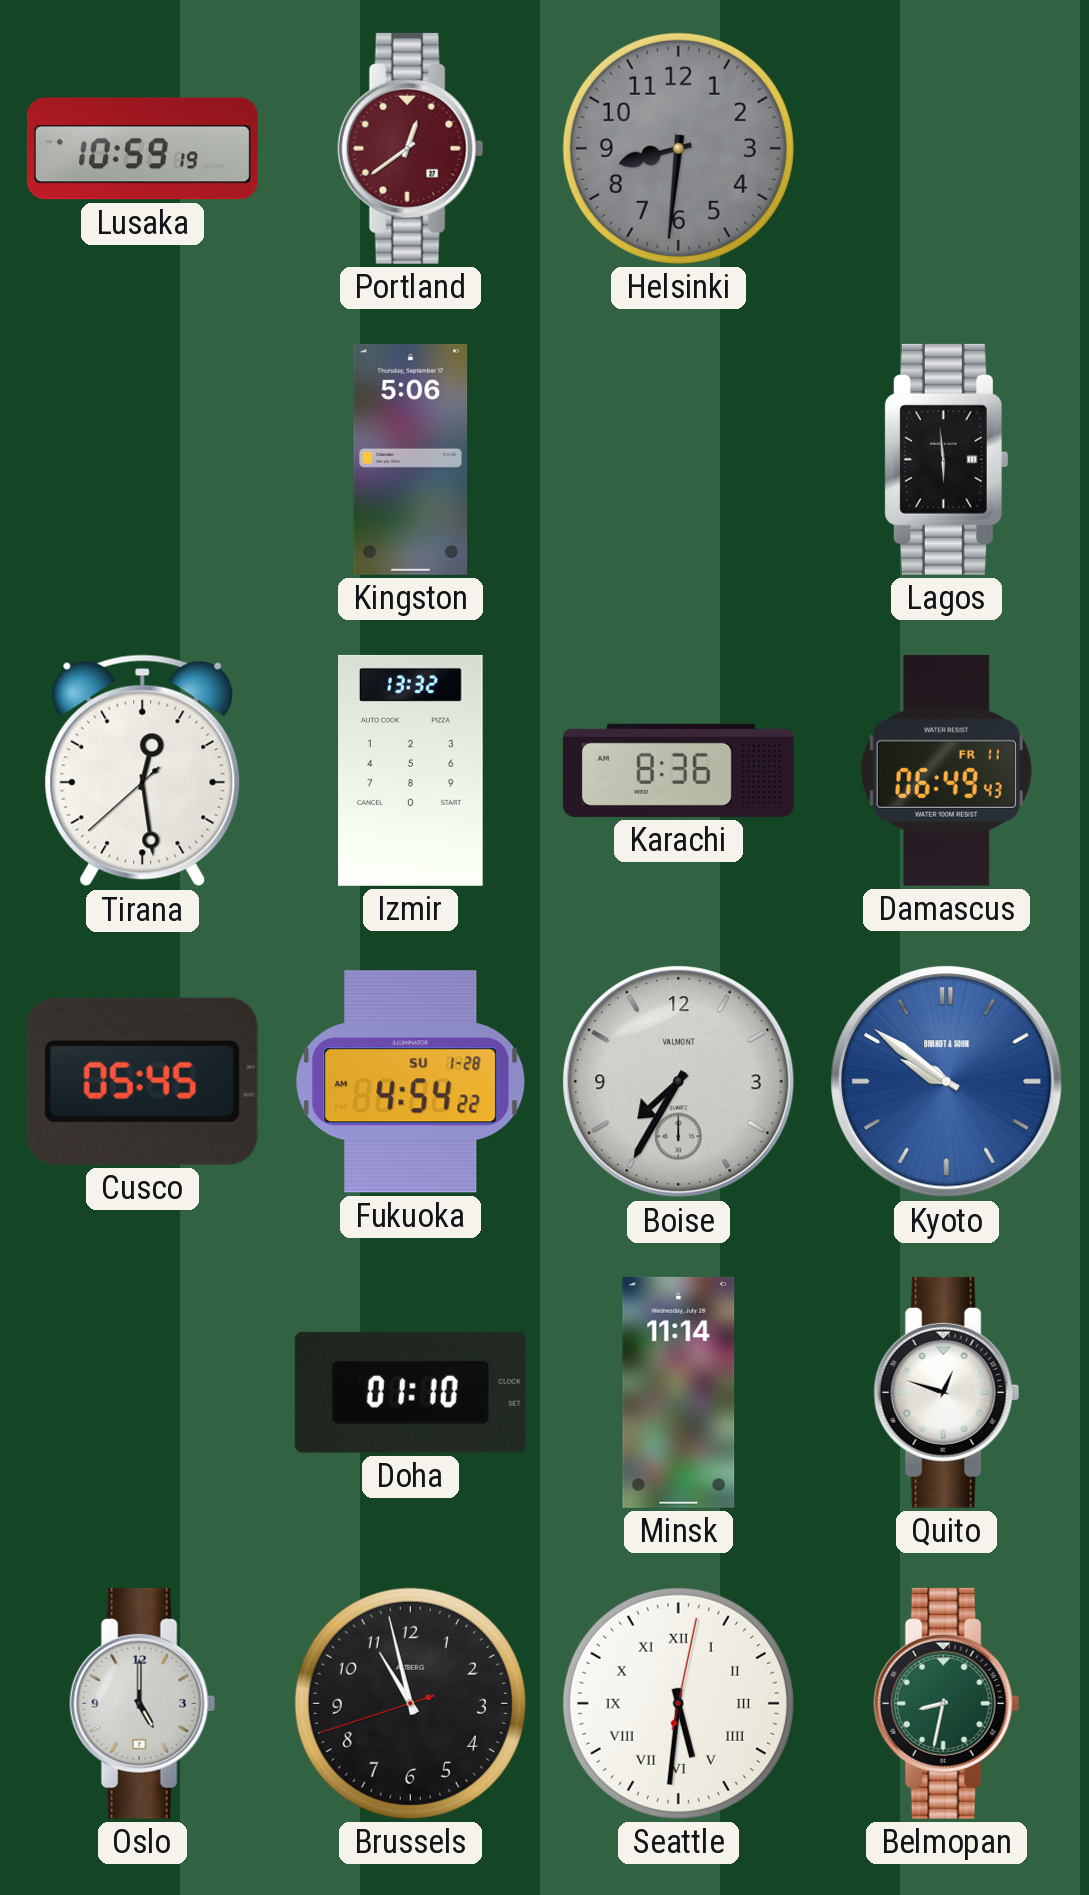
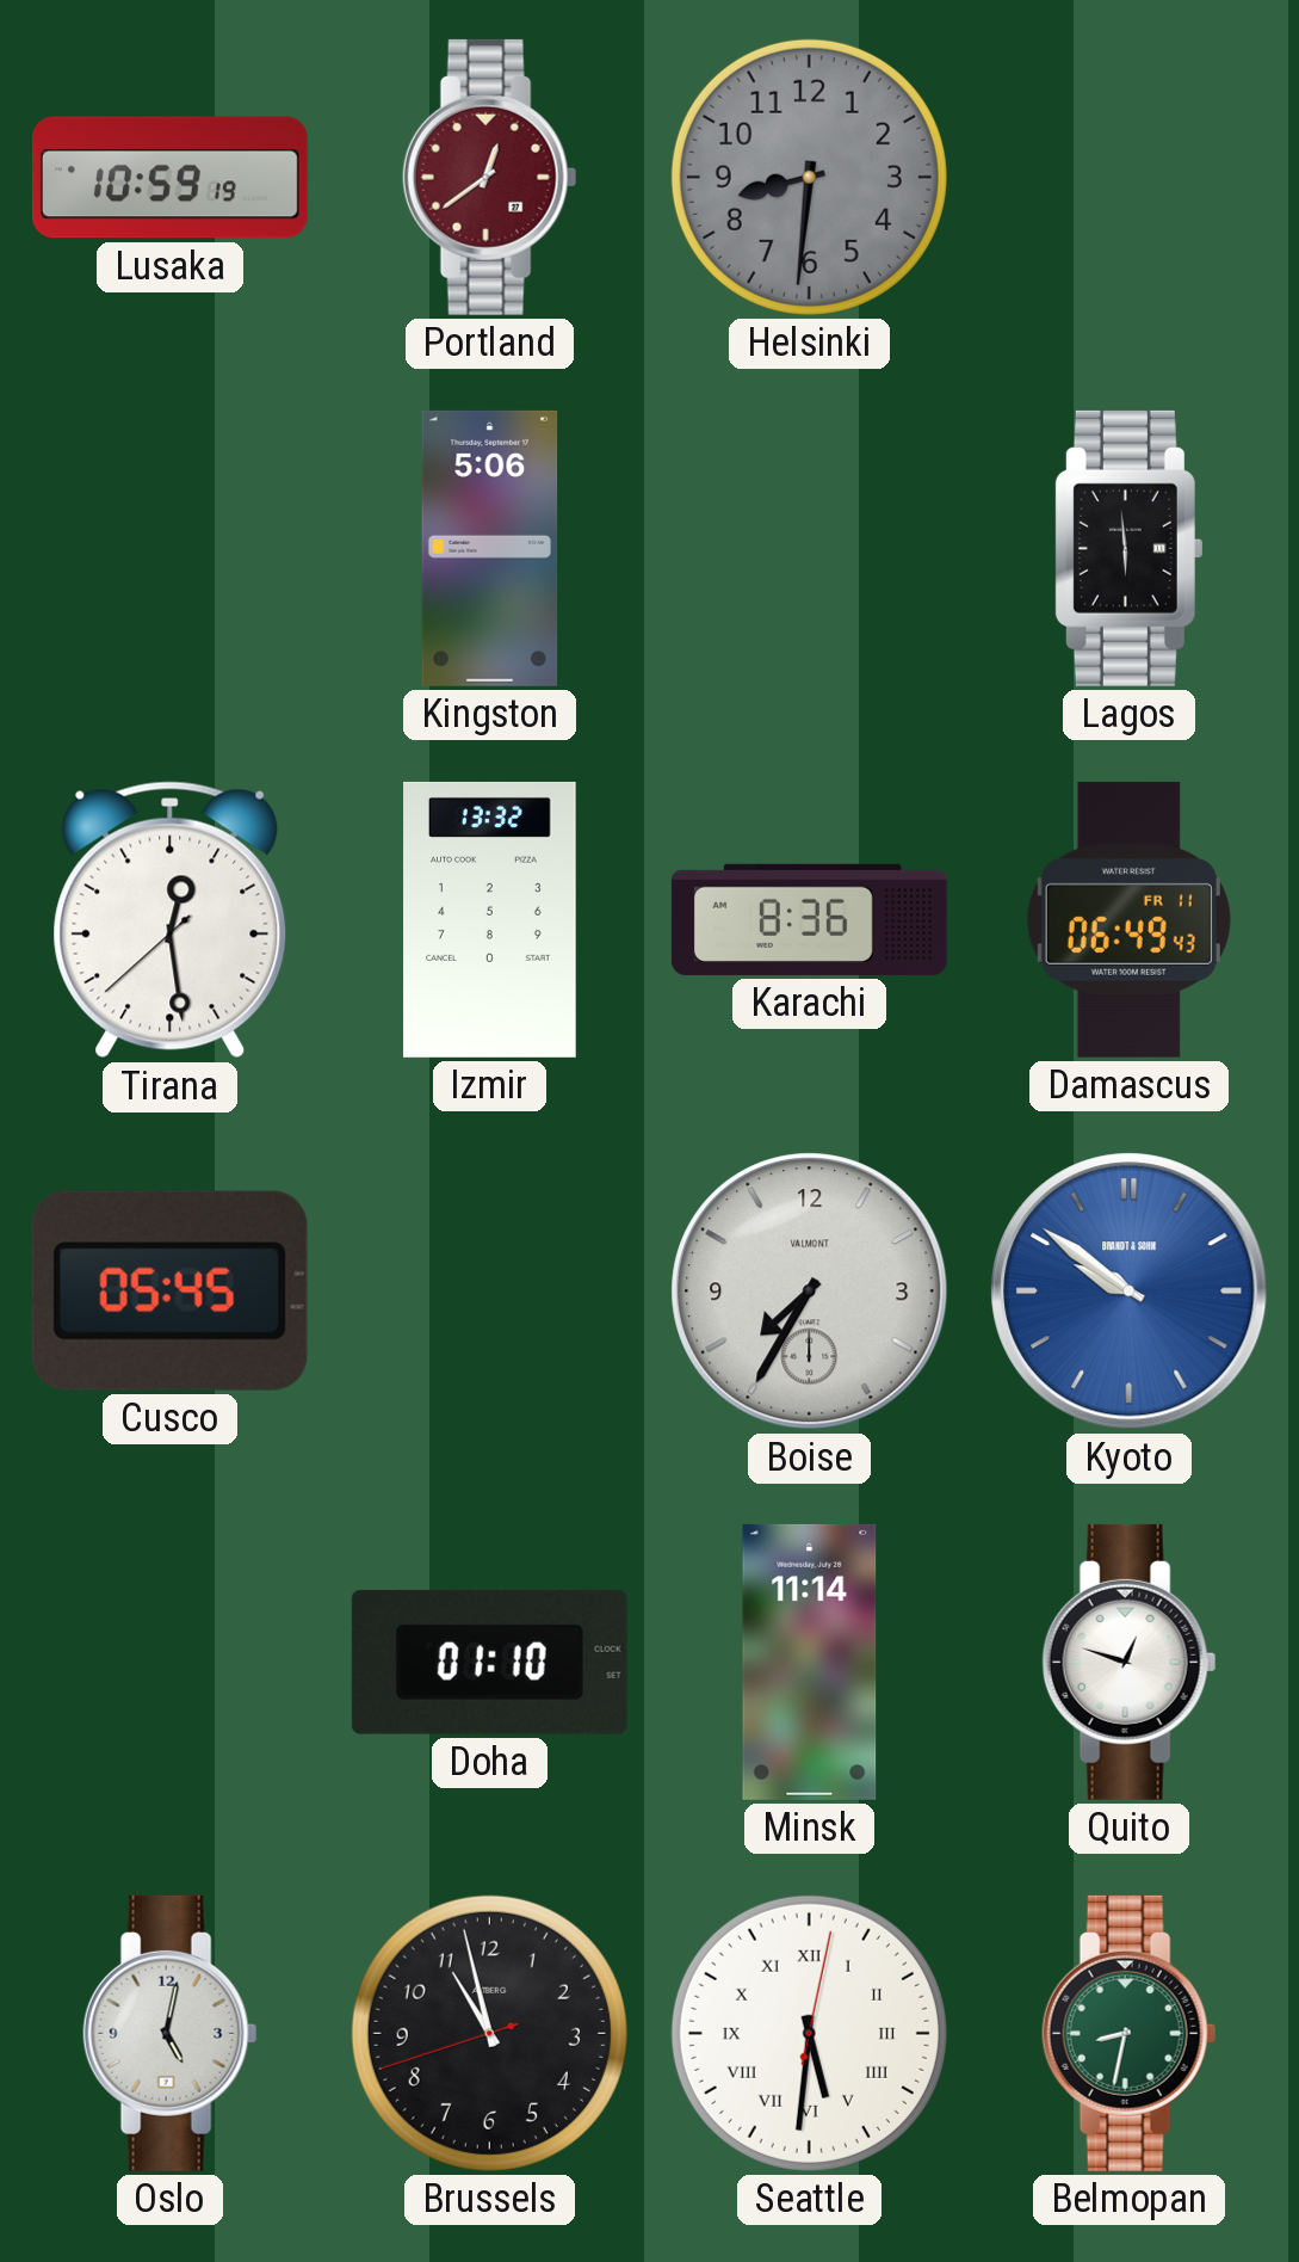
Fukuoka: 4:54 -> none (411, 1082)
Oslo: 5:00 -> 5:02 (171, 2033)
